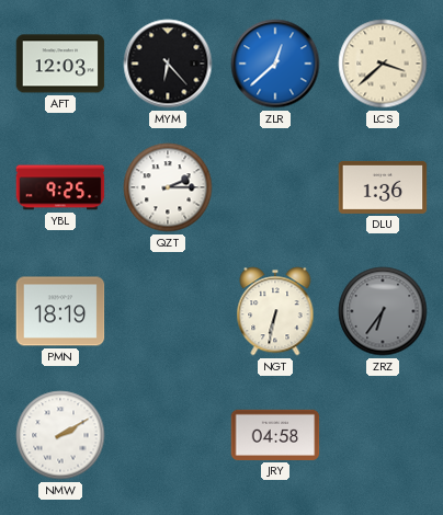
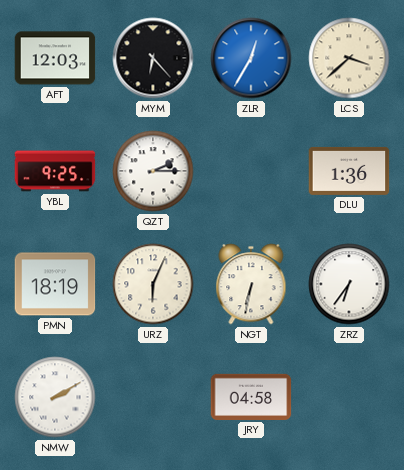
ZLR: 12:38 -> 12:35 (251, 58)
URZ: none -> 6:04 (153, 284)
ZRZ dial: grey -> white (349, 284)
